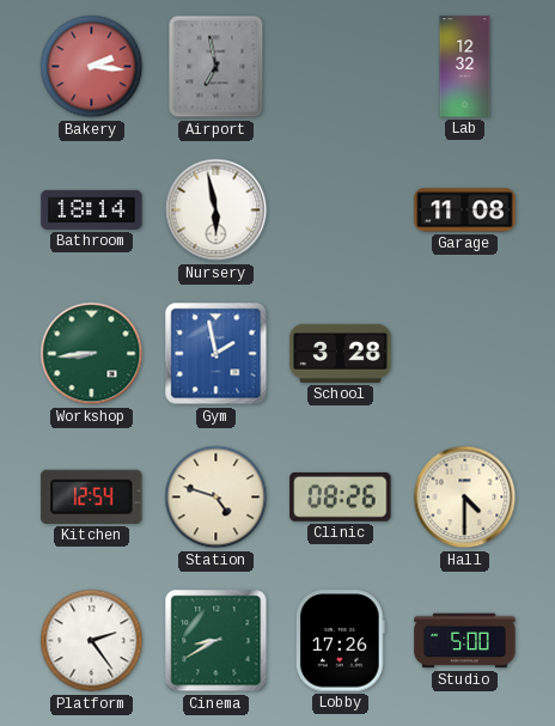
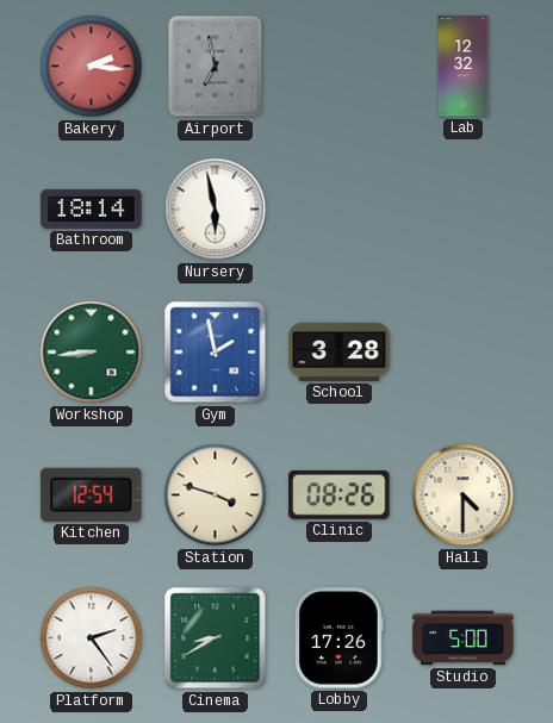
Garage: 11:08 -> none (465, 211)
Station: 4:48 -> 3:48 (216, 495)
